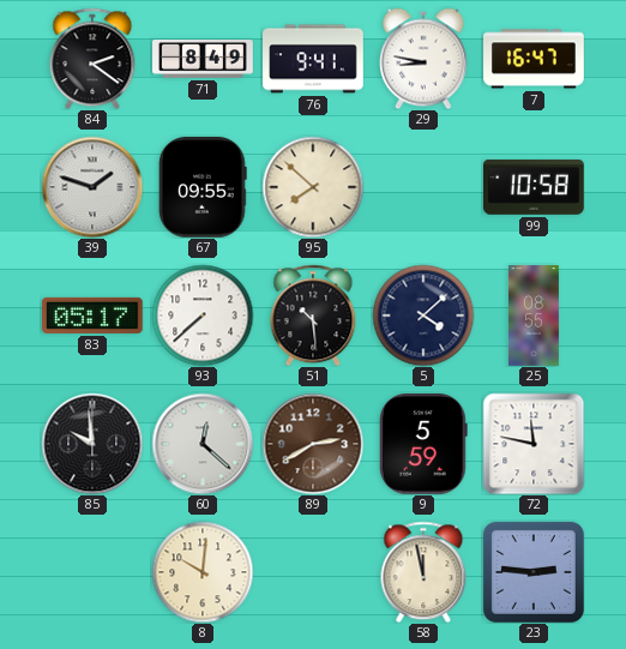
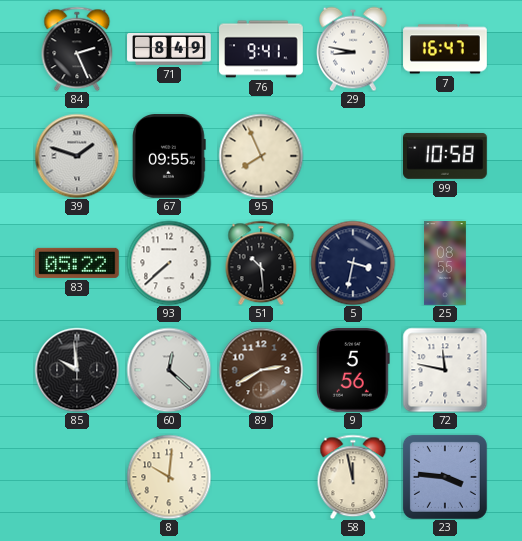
84: 2:21 -> 2:26 (77, 49)
95: 7:52 -> 7:56 (261, 156)
83: 05:17 -> 05:22 (78, 263)
5: 4:08 -> 3:32 (353, 263)
9: 5:59 -> 5:56 (354, 371)
23: 2:46 -> 3:46 (445, 477)
